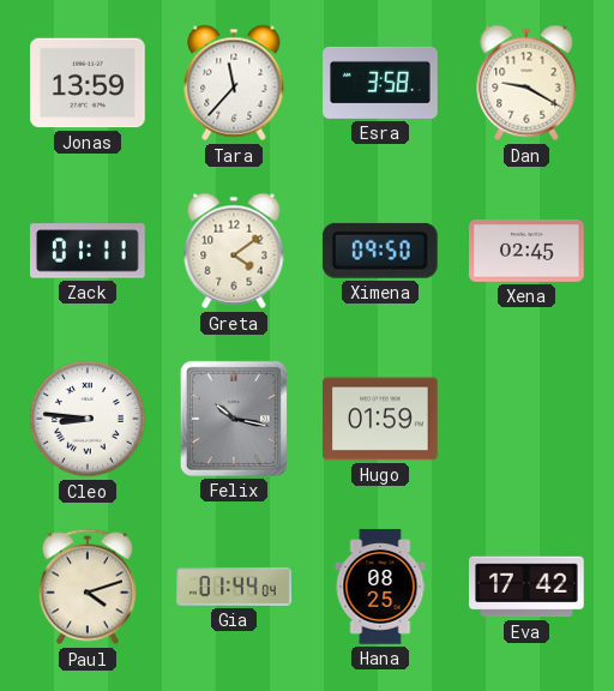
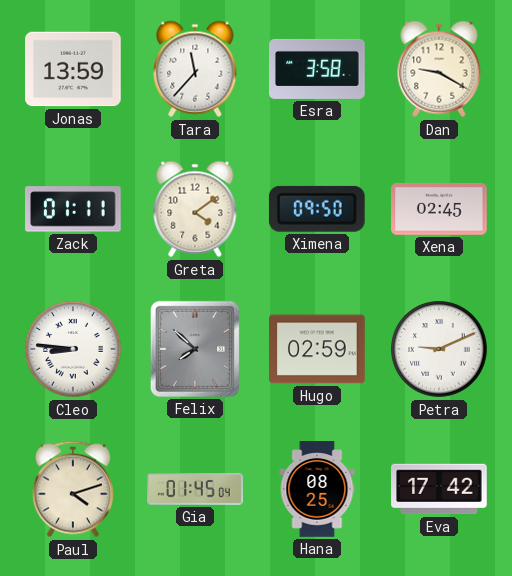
Felix: 10:17 -> 7:52 (195, 349)
Hugo: 01:59 -> 02:59 (317, 349)
Petra: none -> 9:11 (439, 349)
Gia: 01:44 -> 01:45 (195, 489)
